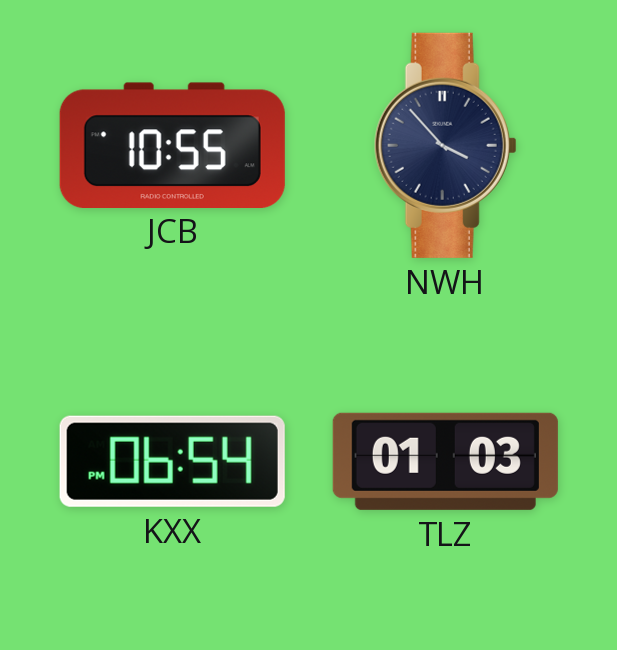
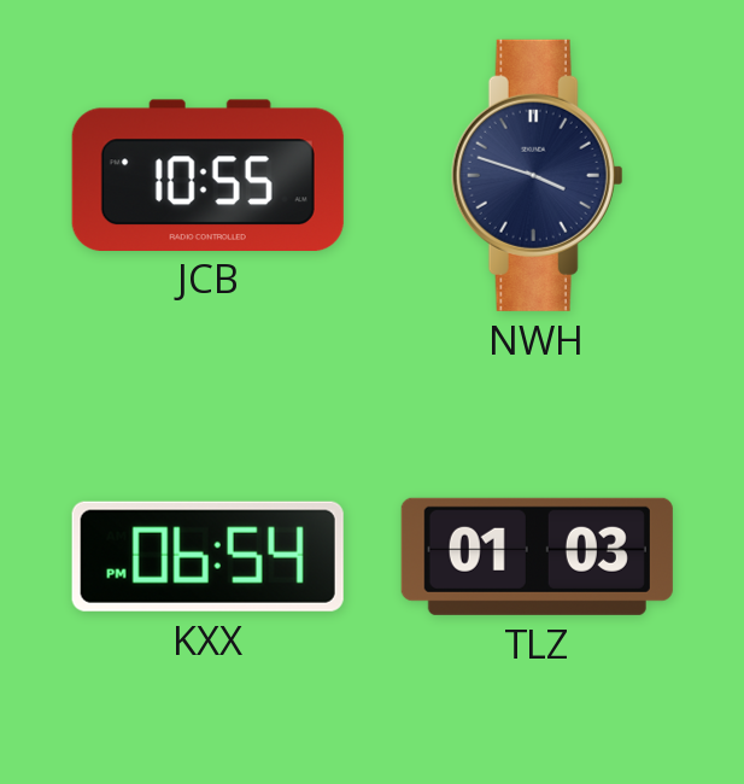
NWH: 3:53 -> 3:48 (537, 175)
